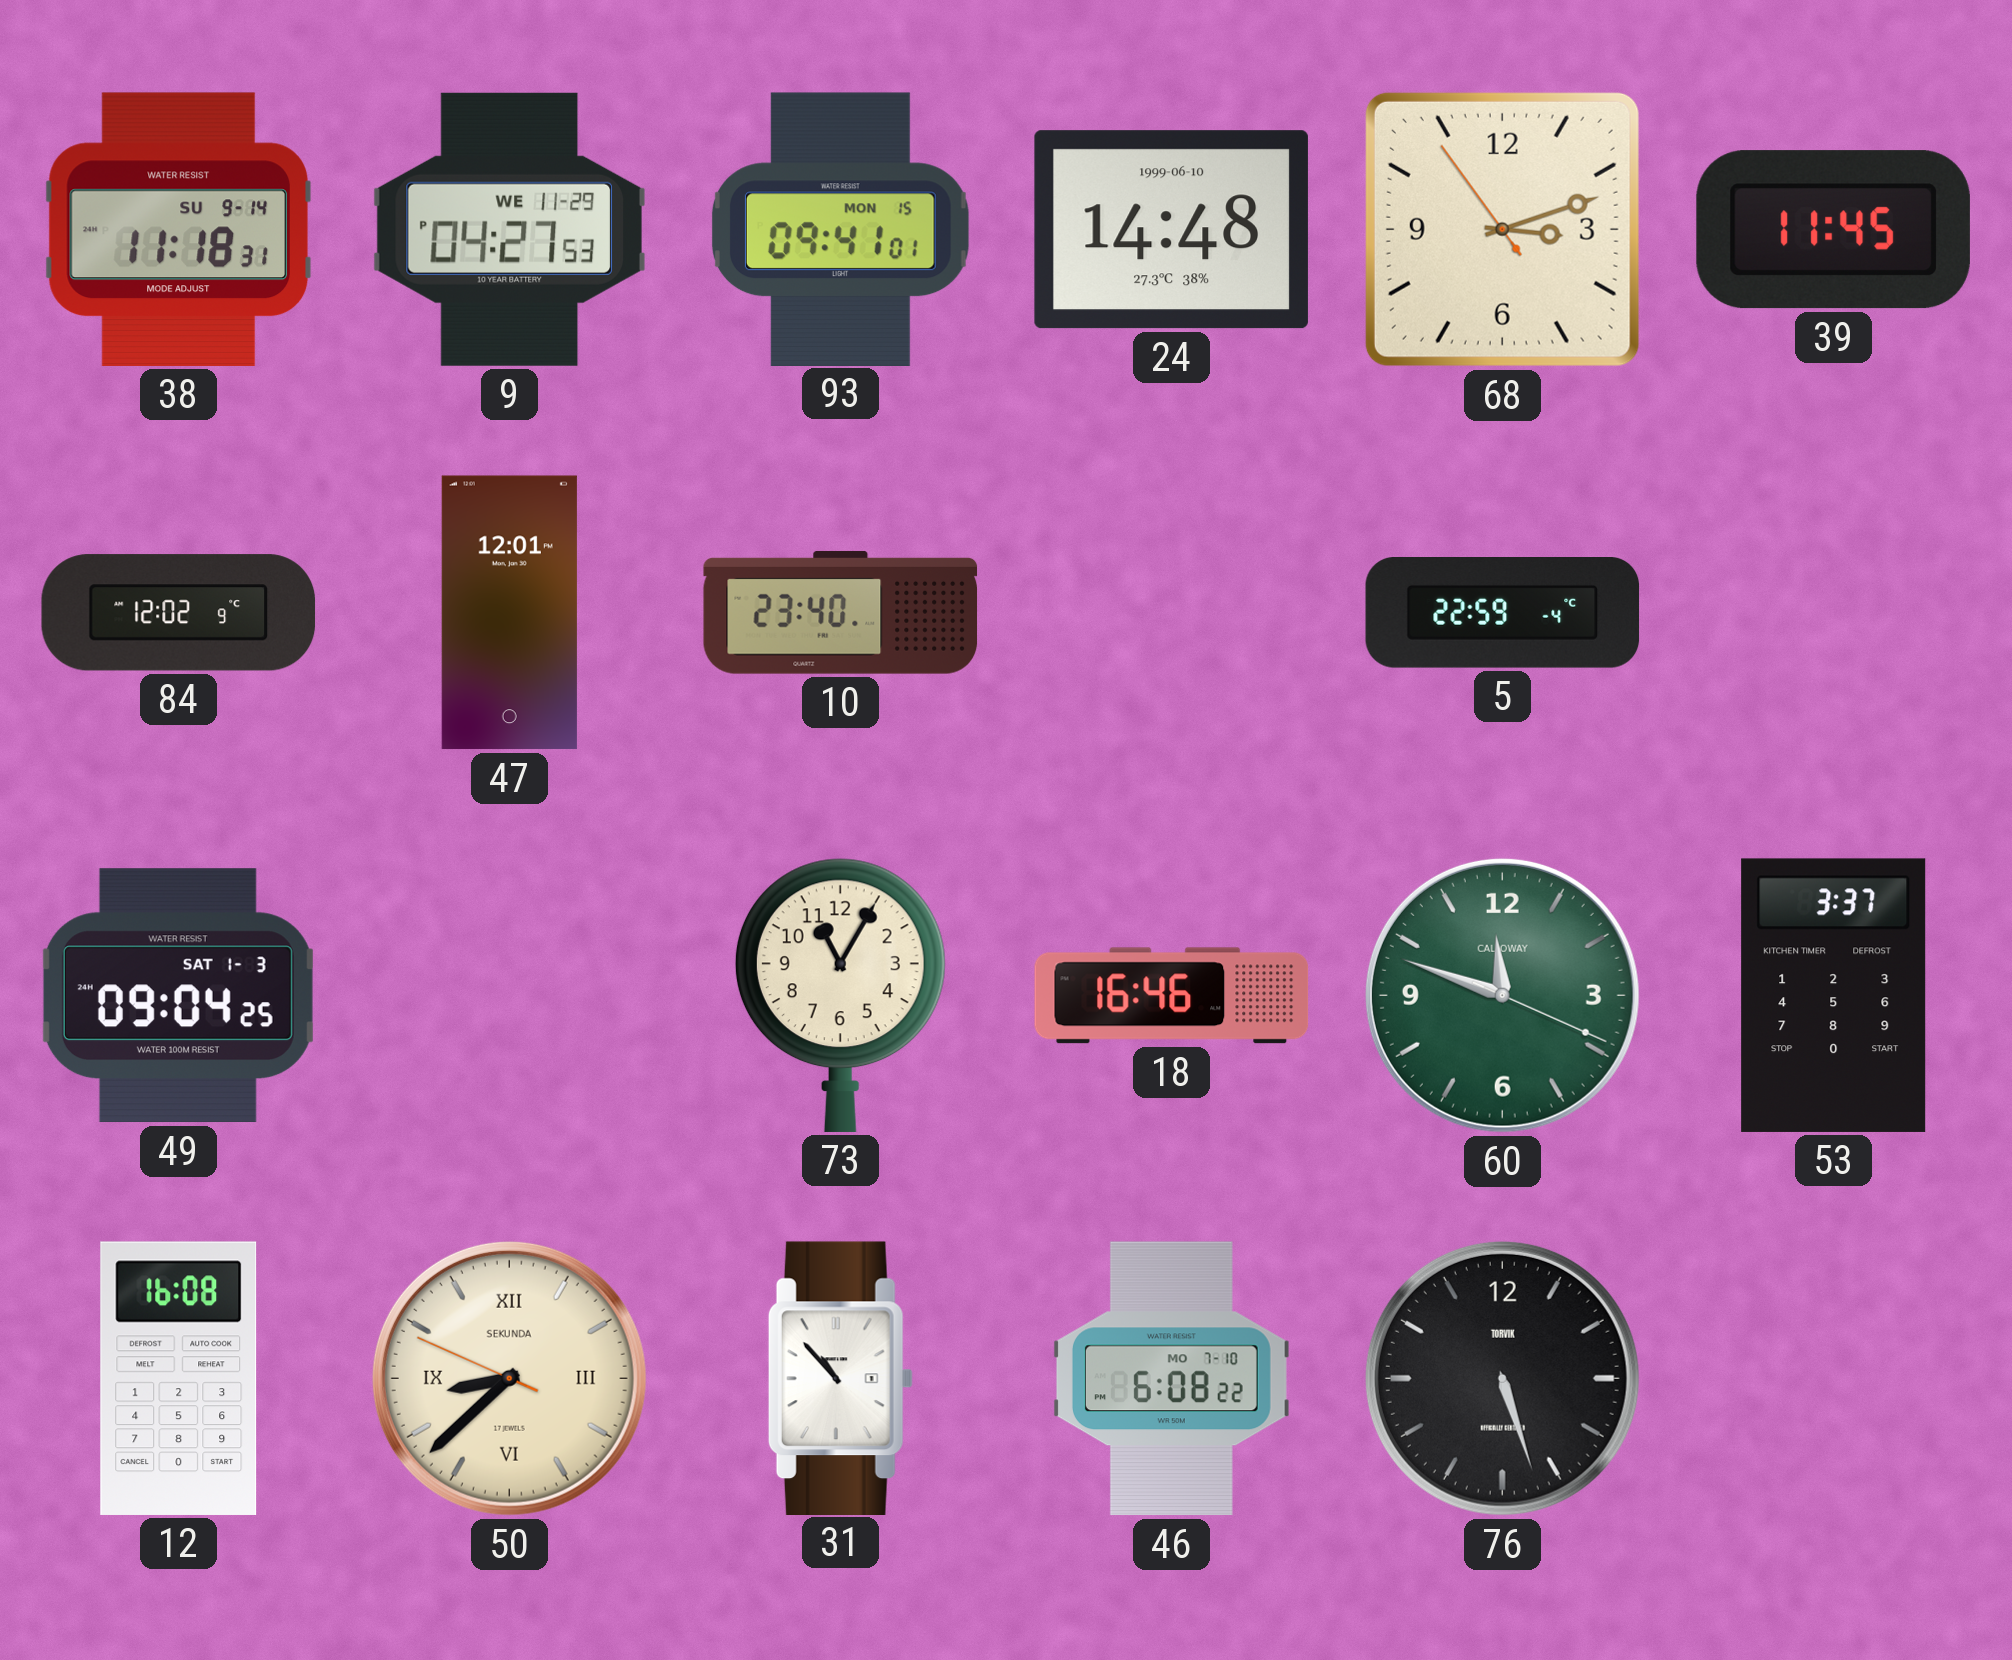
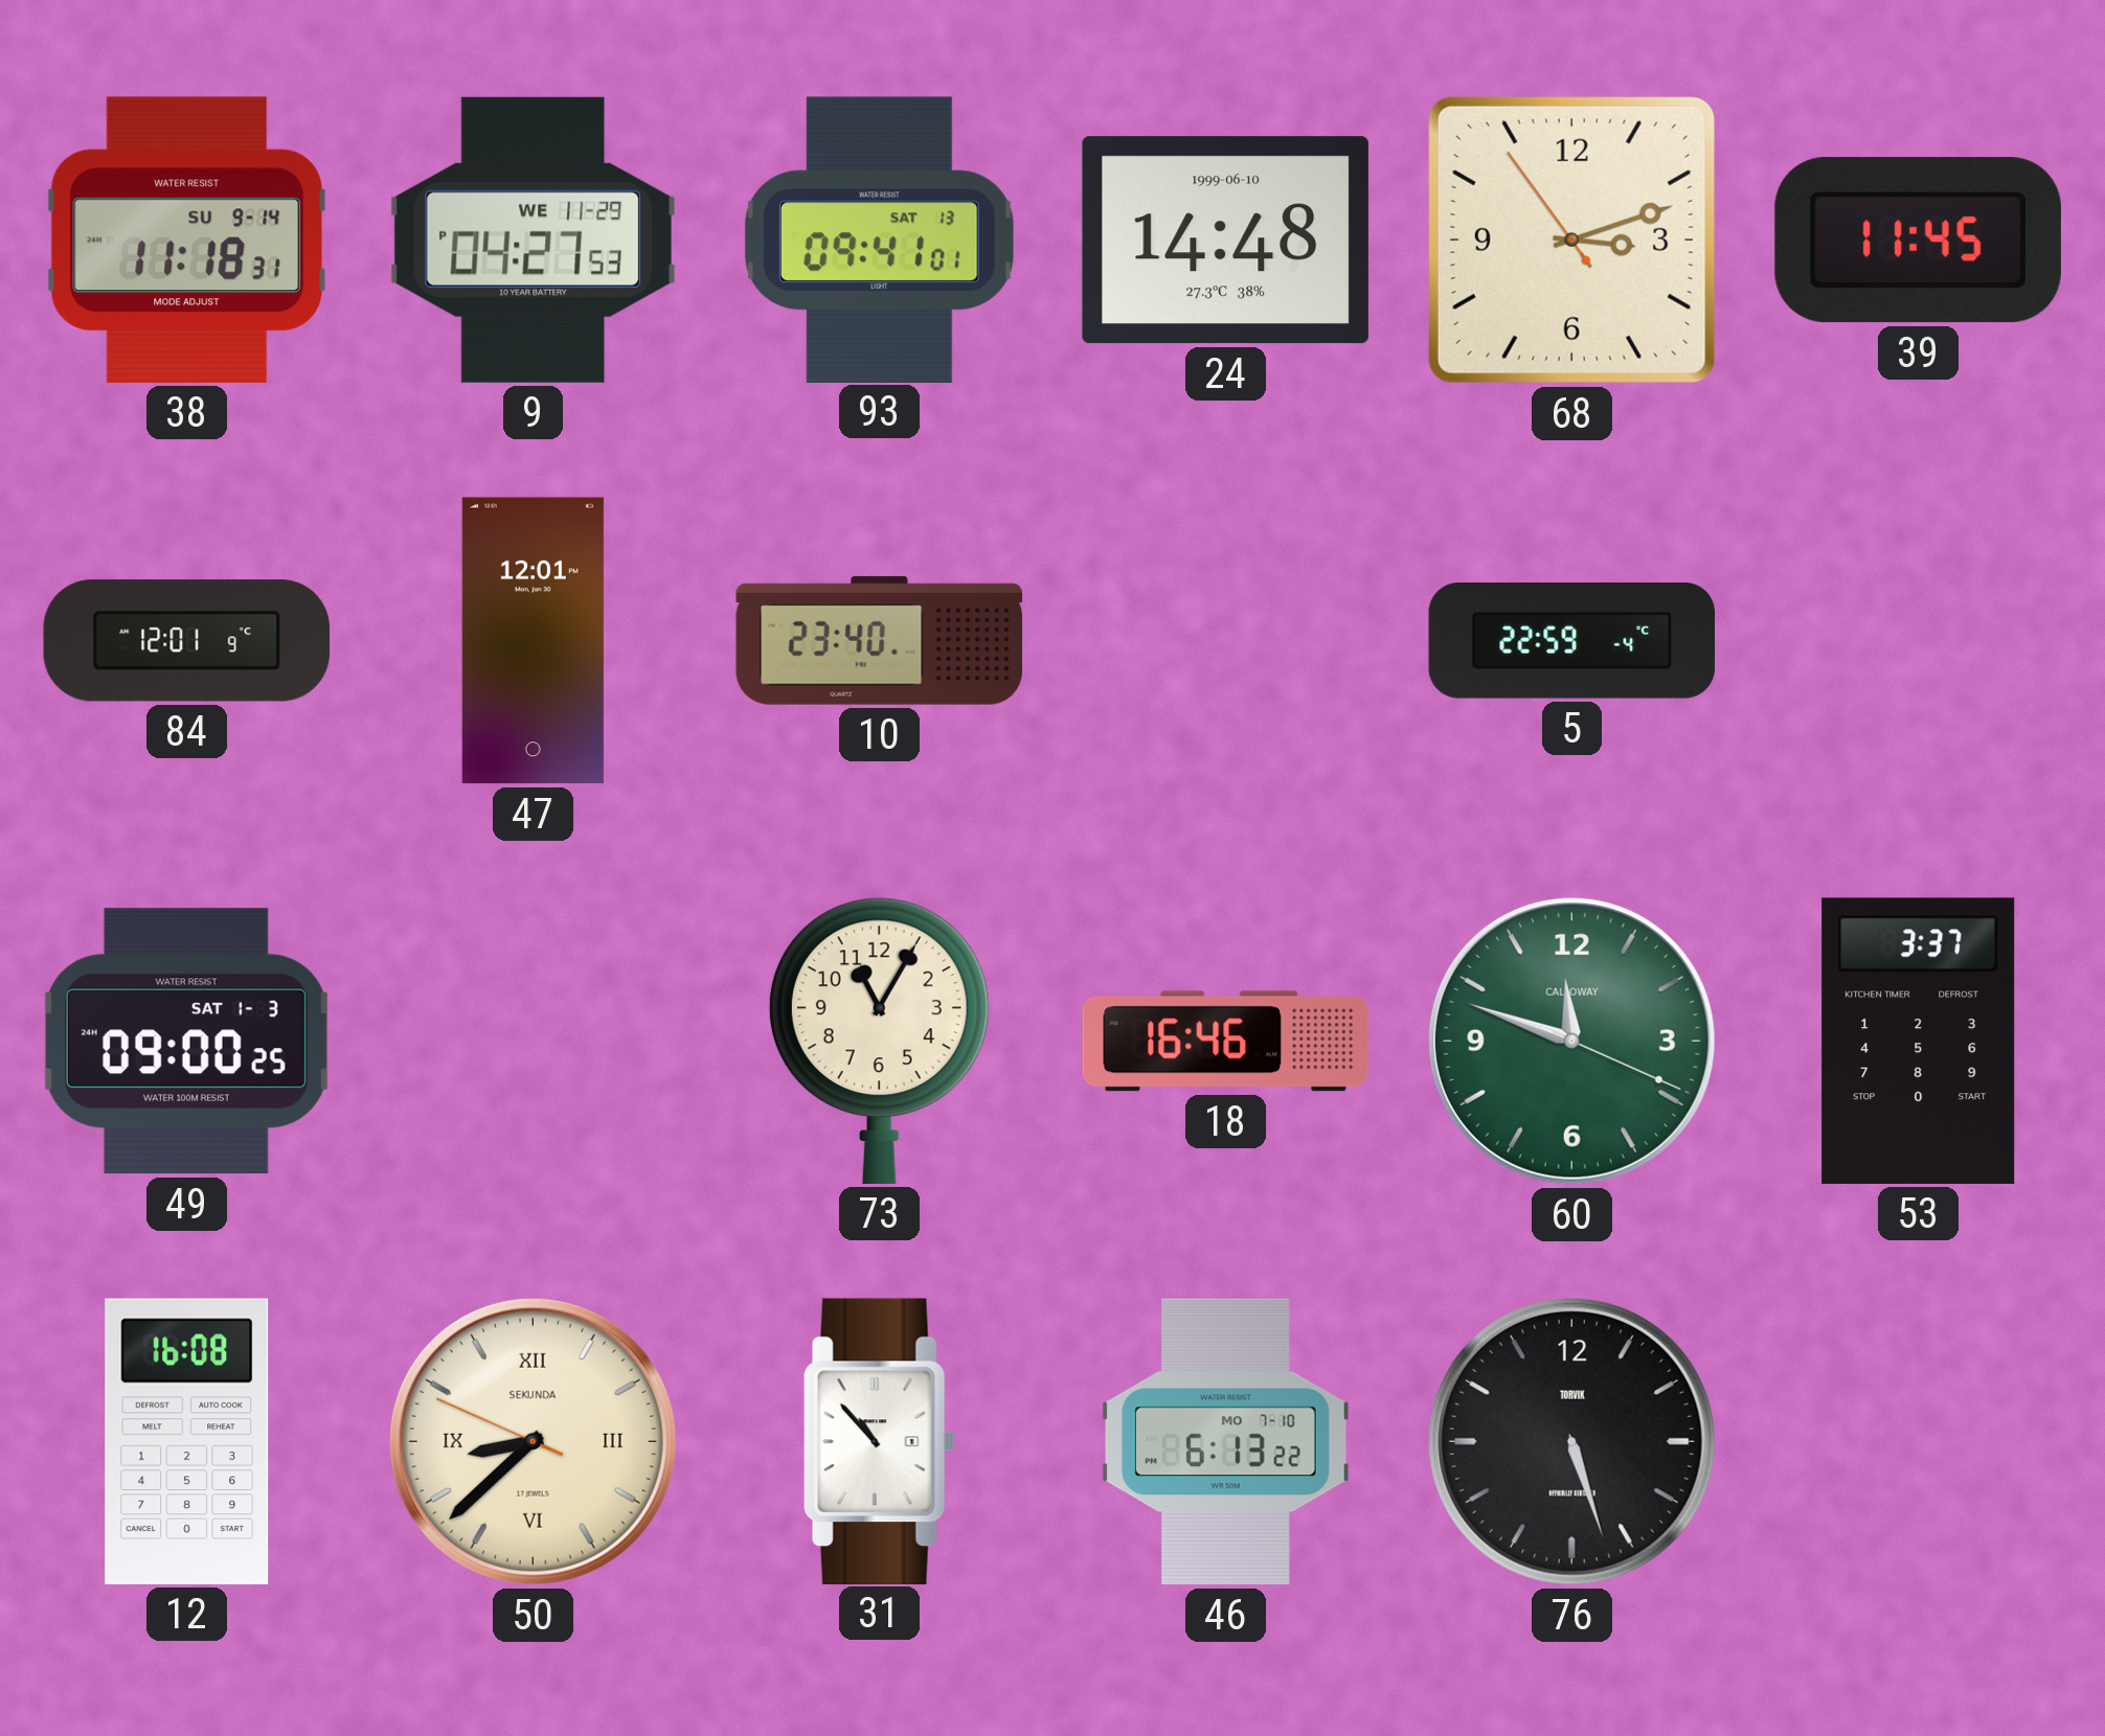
93 date: MON 15 -> SAT 13 (879, 239)
84: 12:02 -> 12:01 (187, 641)
49: 09:04 -> 09:00 (186, 1042)
46: 6:08 -> 6:13 (1225, 1442)
